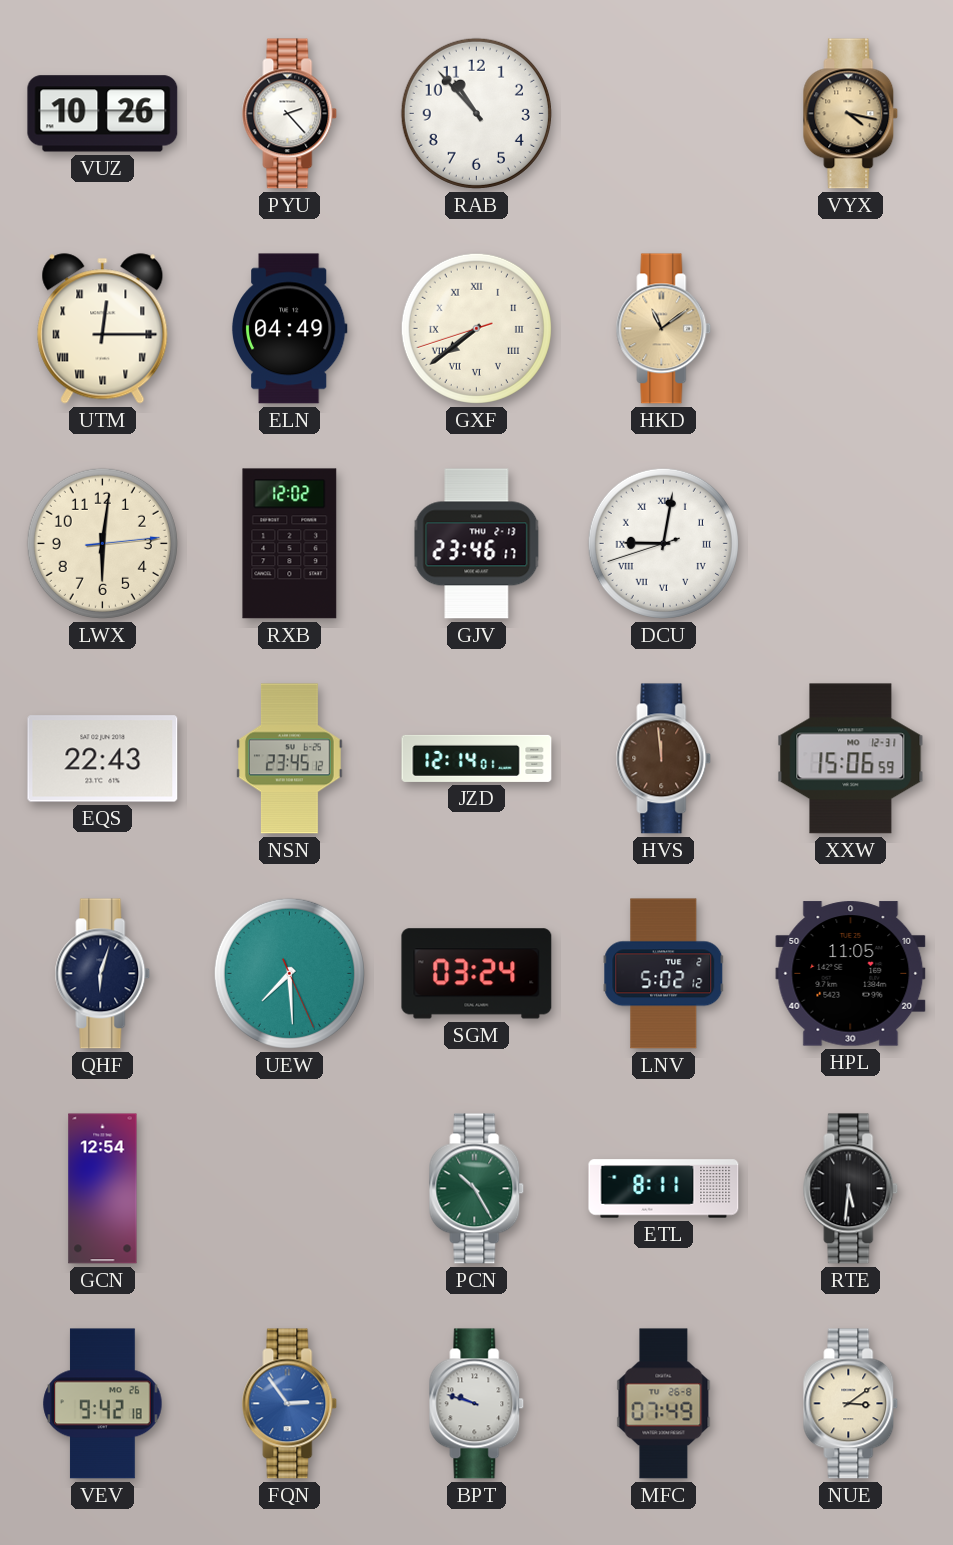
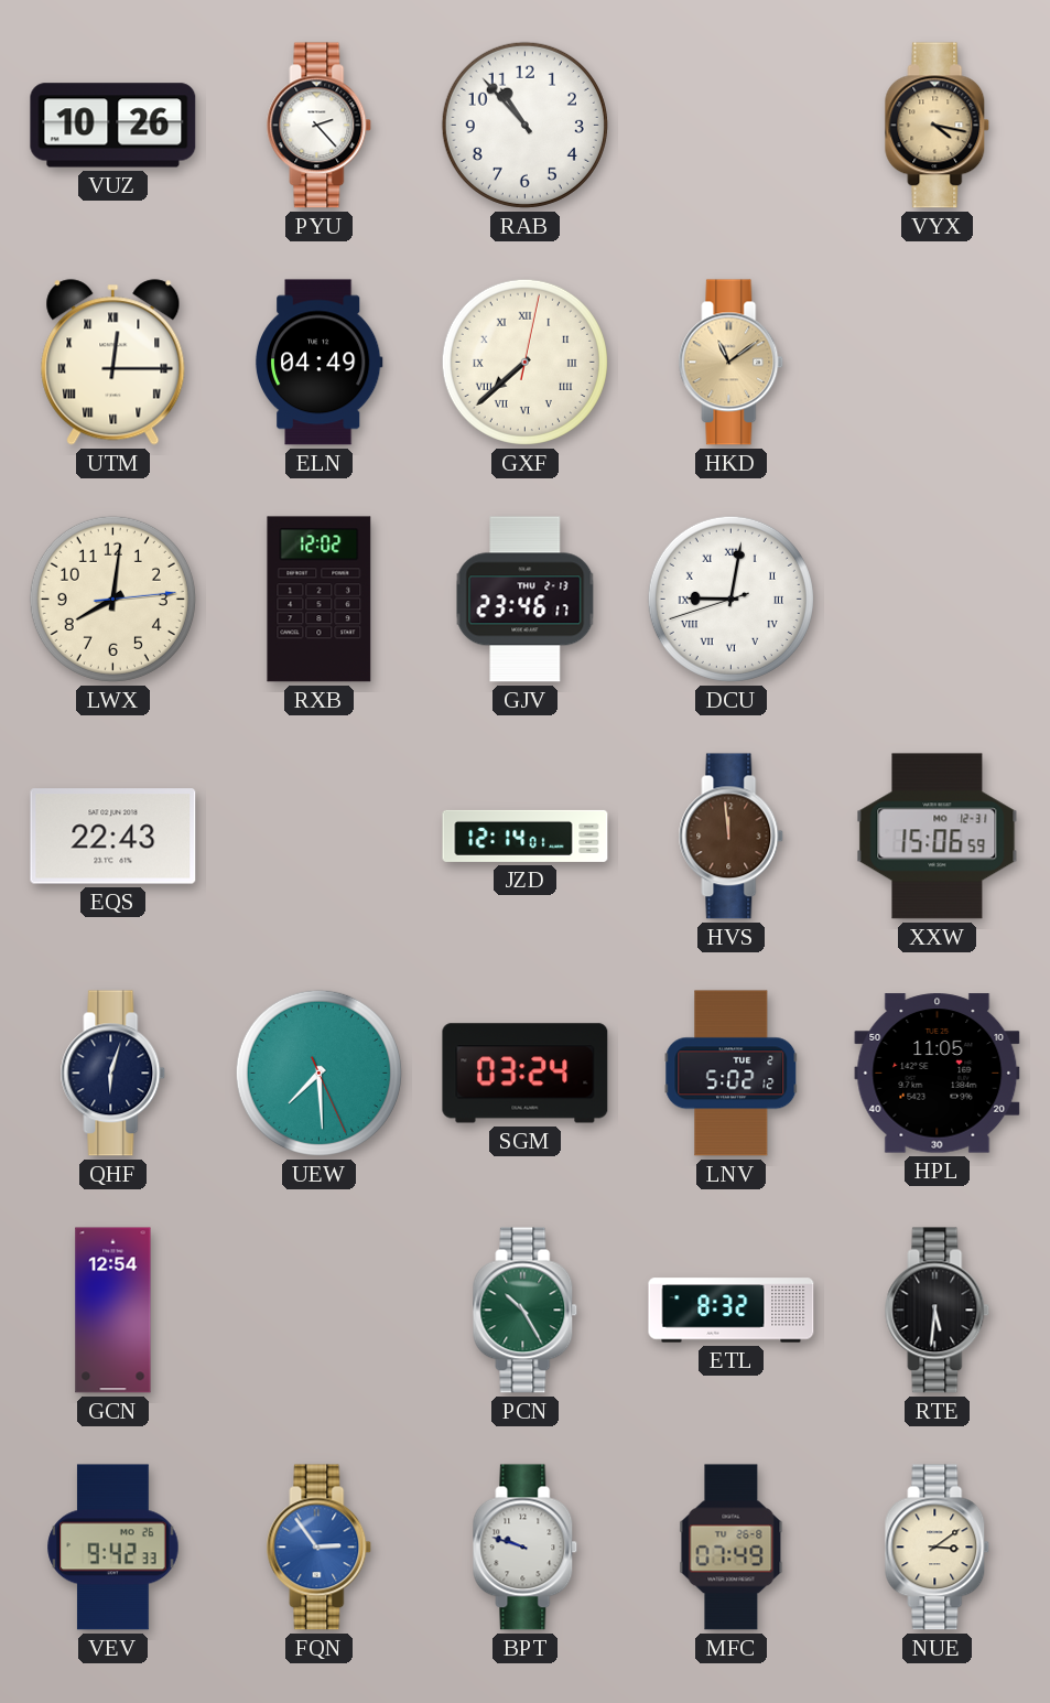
GXF: 7:38:42 -> 7:38:02 (524, 362)
LWX: 6:01 -> 8:01 (112, 599)
NSN: 23:45 -> none (289, 759)
ETL: 8:11 -> 8:32 (732, 1311)
VEV: 9:42:18 -> 9:42:33 (113, 1548)
